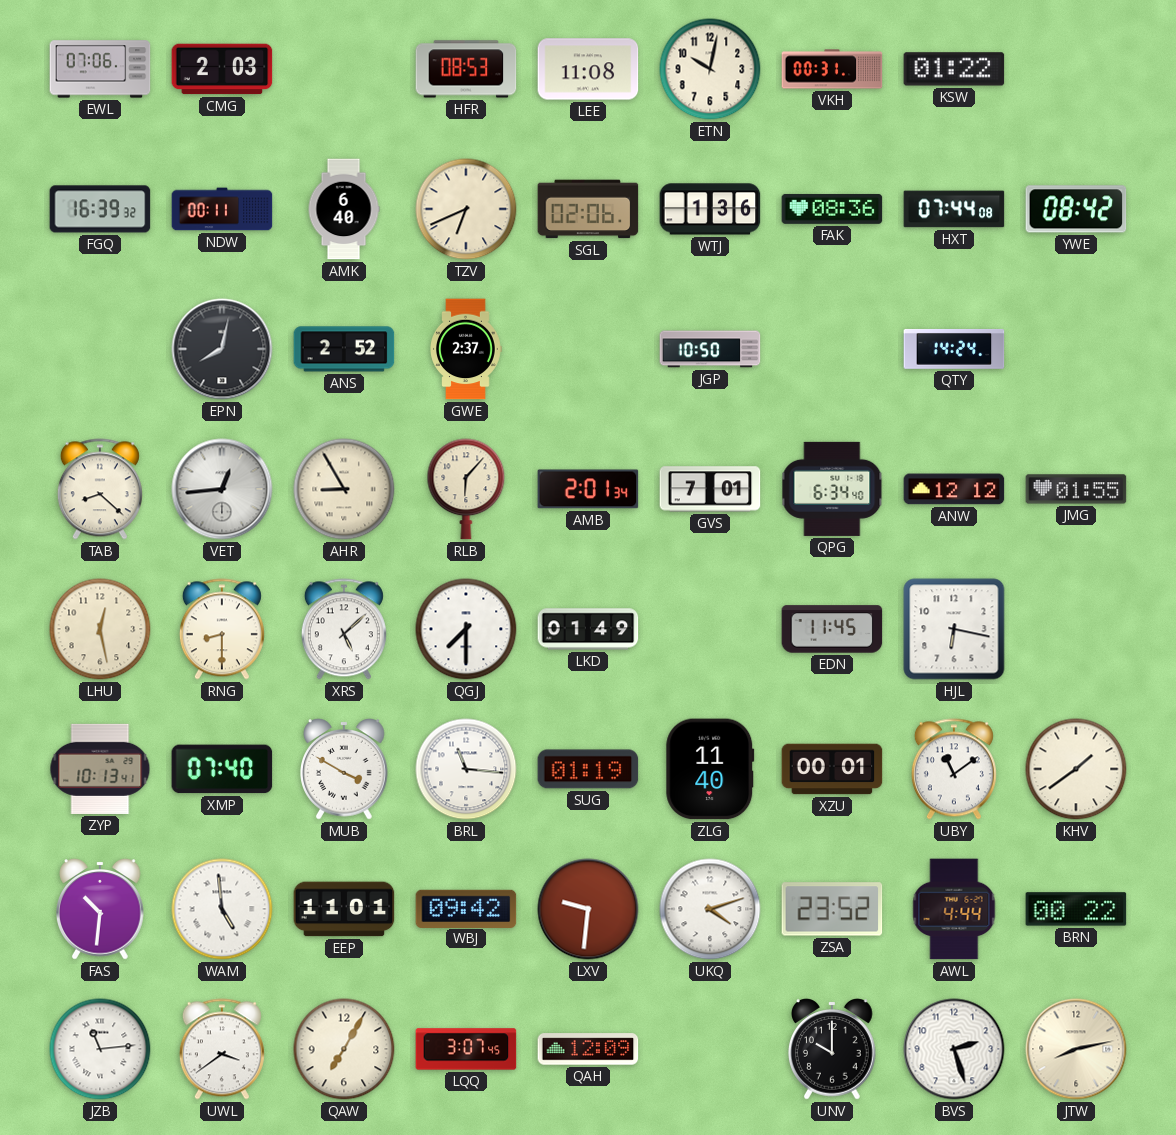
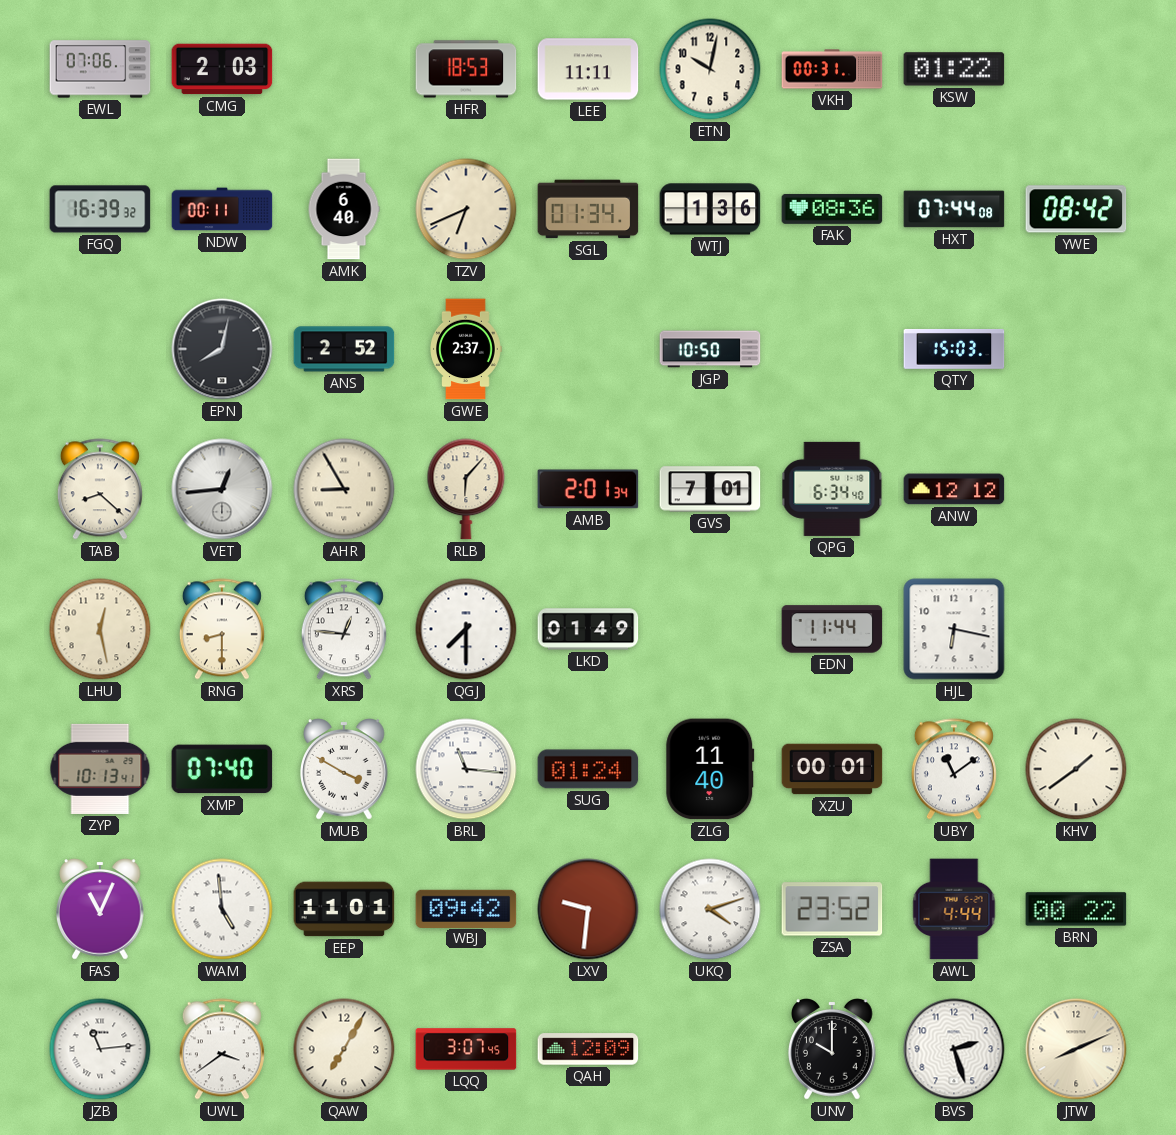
HFR: 08:53 -> 18:53 (466, 69)
LEE: 11:08 -> 11:11 (588, 69)
SGL: 02:06 -> 01:34 (588, 209)
QTY: 14:24 -> 15:03 (954, 349)
JMG: 01:55 -> none (1076, 489)
XRS: 5:08 -> 12:46 (344, 629)
EDN: 11:45 -> 11:44 (832, 629)
SUG: 01:19 -> 01:24 (588, 769)
FAS: 10:31 -> 11:04 (101, 909)
JTW: 8:13 -> 8:11 (1076, 1049)
